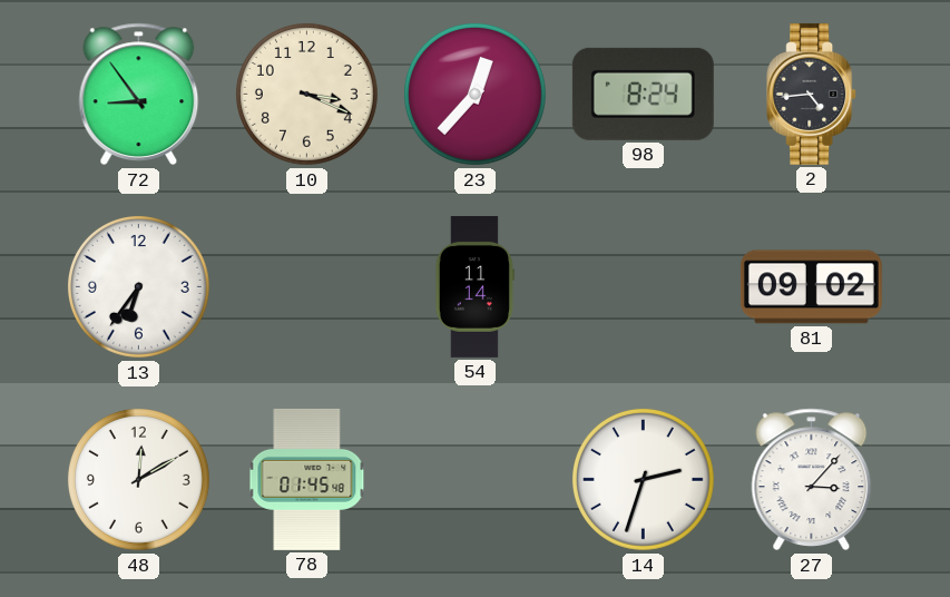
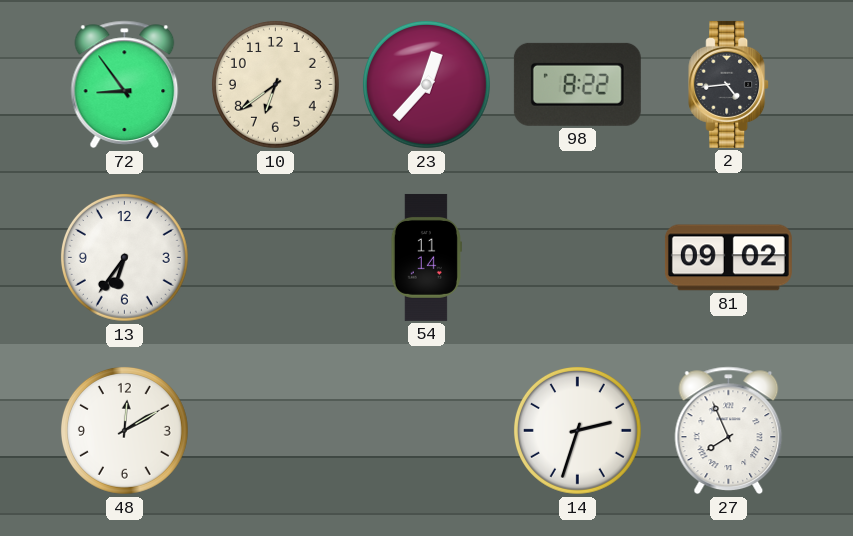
10: 3:19 -> 6:39 (275, 84)
98: 8:24 -> 8:22 (577, 84)
78: 01:45 -> none (307, 479)
27: 3:07 -> 7:56 (729, 431)
